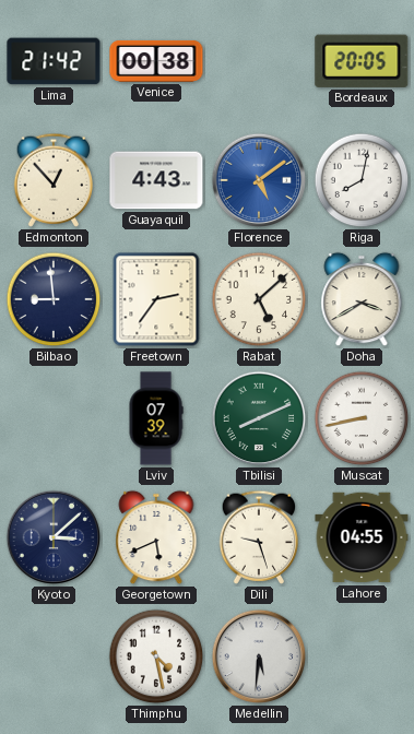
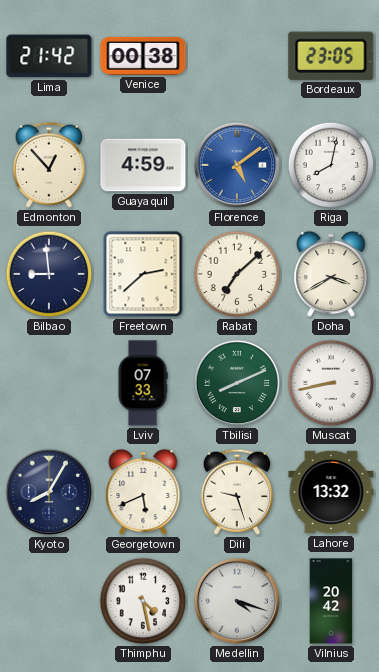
Bordeaux: 20:05 -> 23:05 (331, 56)
Guayaquil: 4:43 -> 4:59 (143, 165)
Freetown: 2:36 -> 2:38 (143, 274)
Rabat: 5:08 -> 7:08 (237, 274)
Lviv: 07:39 -> 07:33 (143, 383)
Kyoto: 3:08 -> 8:05 (49, 492)
Lahore: 04:55 -> 13:32 (331, 492)
Medellin: 5:31 -> 4:18 (237, 601)
Vilnius: none -> 20:42 (331, 601)
